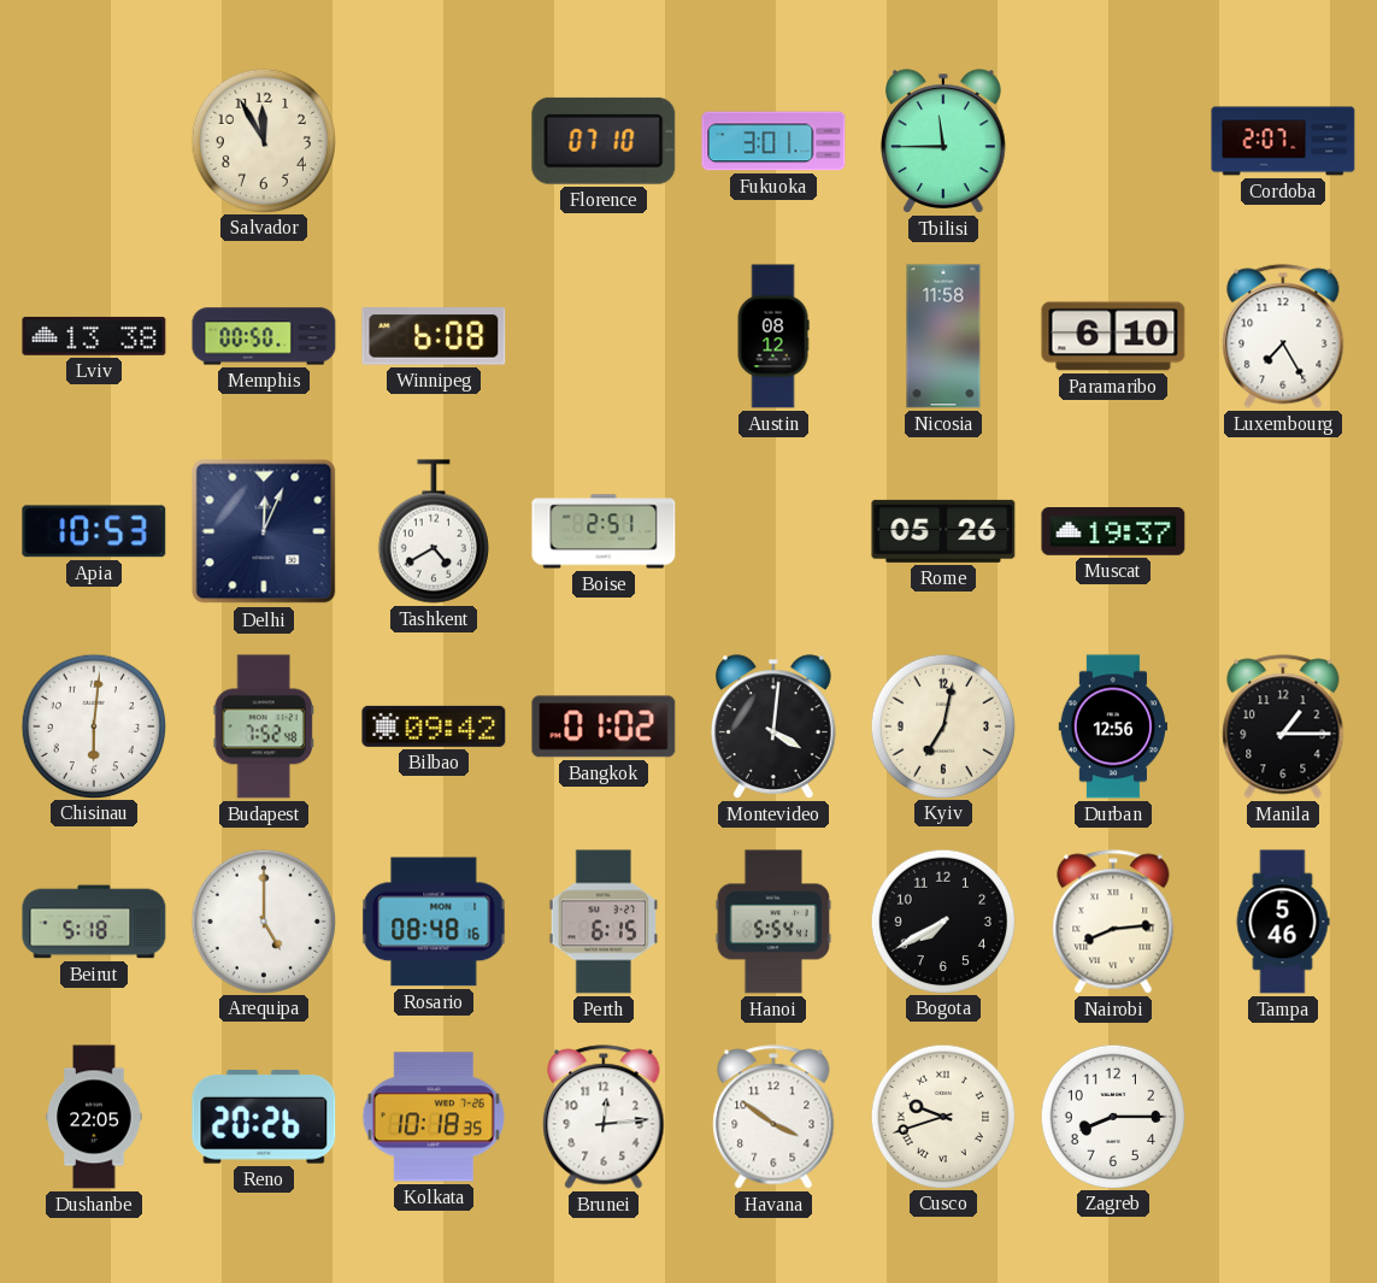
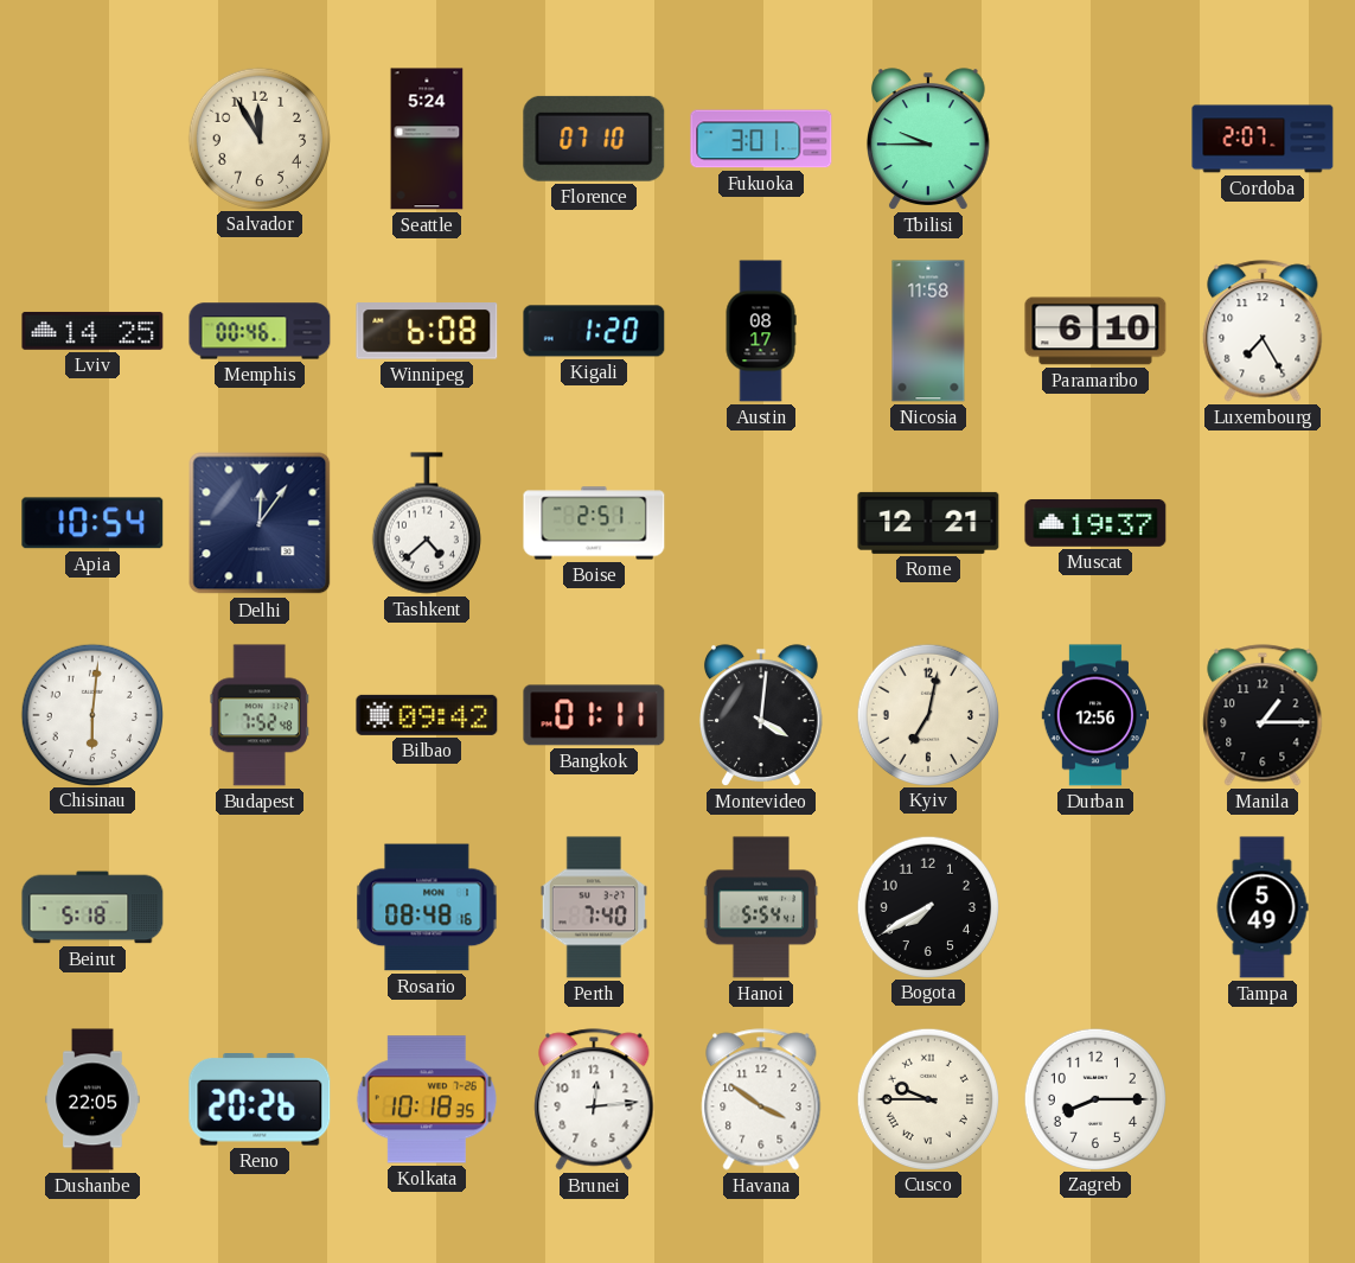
Seattle: none -> 5:24 (427, 139)
Tbilisi: 11:45 -> 9:45 (928, 139)
Lviv: 13:38 -> 14:25 (92, 331)
Memphis: 00:50 -> 00:46 (260, 331)
Kigali: none -> 1:20 (594, 331)
Austin: 08:12 -> 08:17 (761, 331)
Apia: 10:53 -> 10:54 (92, 523)
Delhi: 12:04 -> 12:06 (260, 523)
Tashkent: 4:40 -> 4:38 (427, 523)
Rome: 05:26 -> 12:21 (928, 523)
Bangkok: 01:02 -> 01:11 (594, 715)
Arequipa: 5:00 -> none (263, 920)
Perth: 6:15 -> 7:40 (593, 907)
Nairobi: 8:14 -> none (1113, 922)
Tampa: 5:46 -> 5:49 (1263, 907)
Cusco: 9:42 -> 9:45 (927, 1098)
